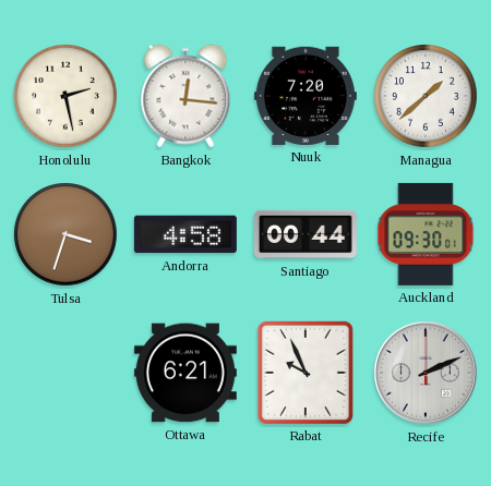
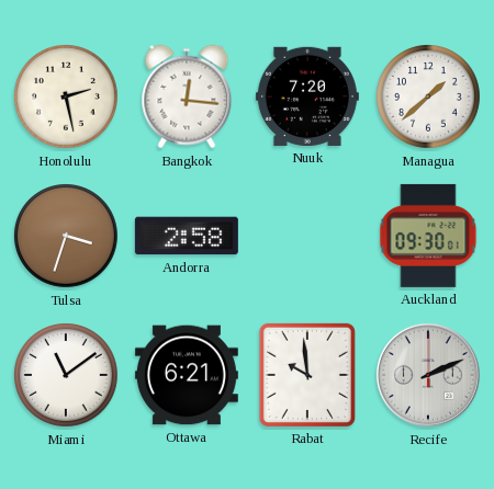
Andorra: 4:58 -> 2:58 (187, 236)
Santiago: 00:44 -> none (306, 234)
Miami: none -> 11:09 (67, 376)
Rabat: 9:56 -> 9:59 (307, 375)
